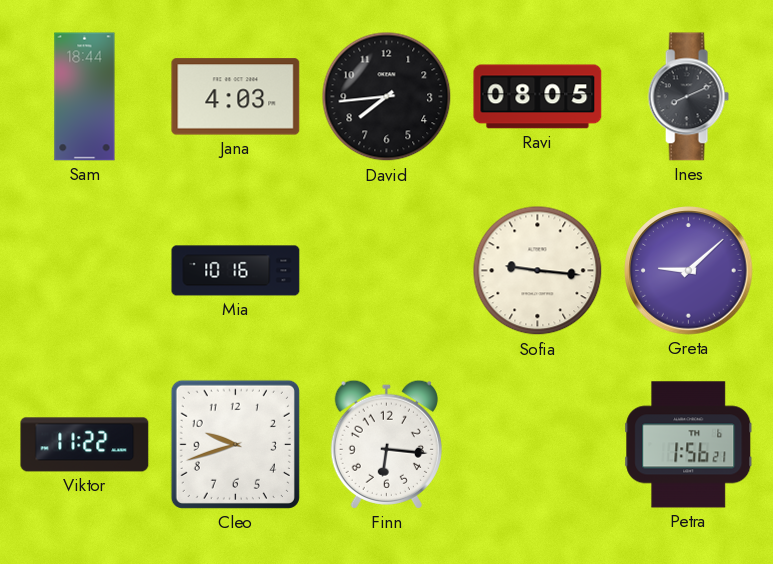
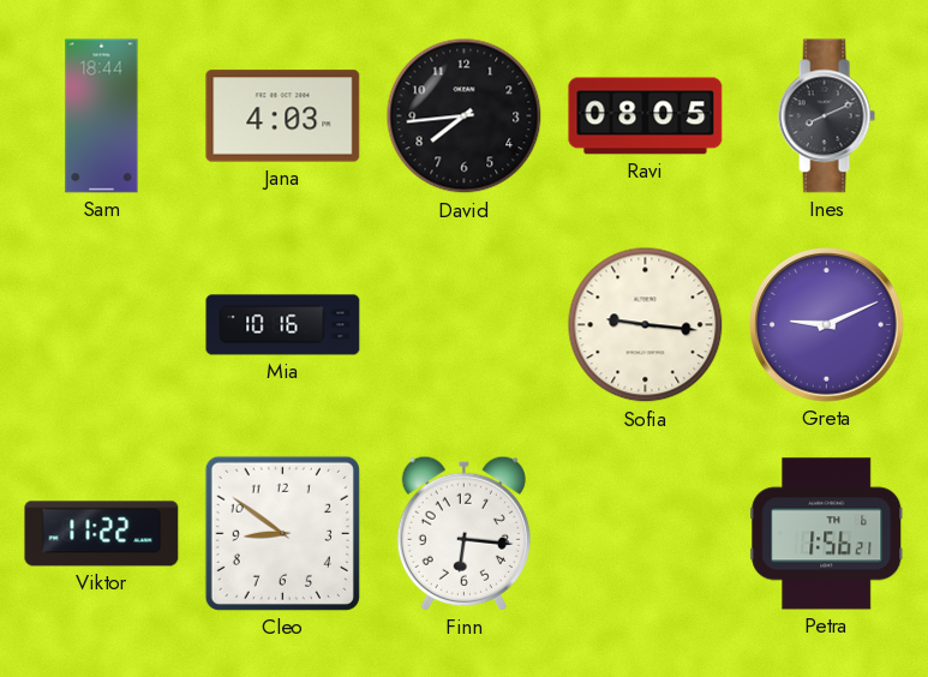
Greta: 9:08 -> 9:11 (827, 325)
Cleo: 9:42 -> 8:51 (282, 533)
